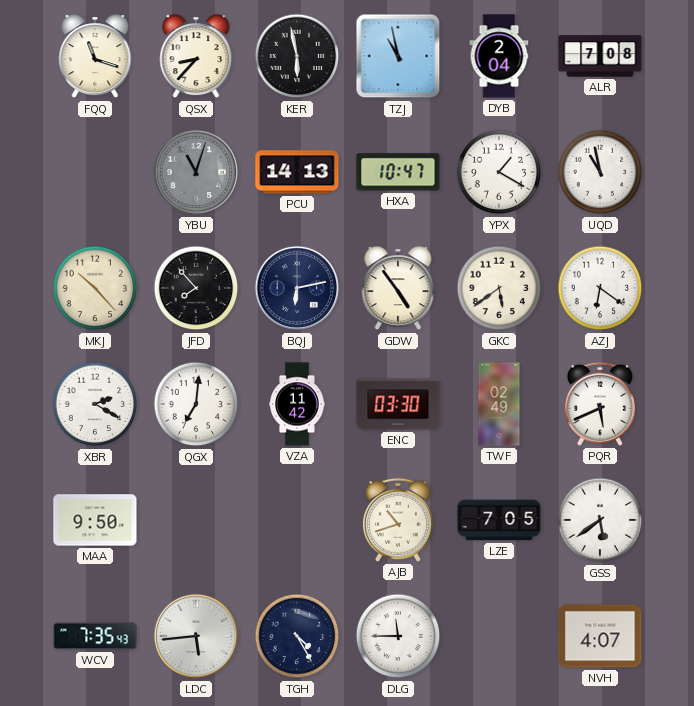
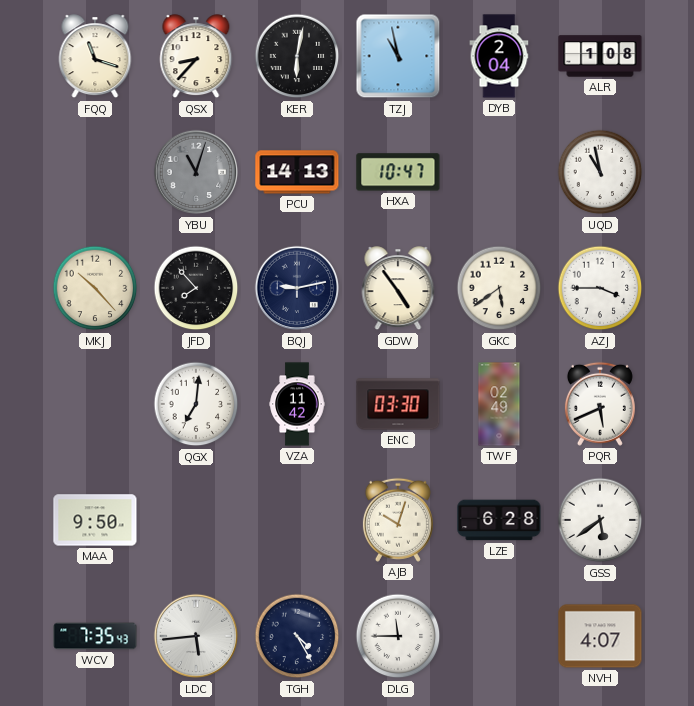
KER: 5:58 -> 6:02 (297, 56)
ALR: 7:08 -> 1:08 (600, 56)
YPX: 1:20 -> none (499, 172)
BQJ: 6:13 -> 9:13 (297, 288)
AZJ: 6:21 -> 3:45 (600, 288)
XBR: 2:20 -> none (95, 404)
AJB: 10:42 -> 10:03 (398, 520)
LZE: 7:05 -> 6:28 (499, 520)
